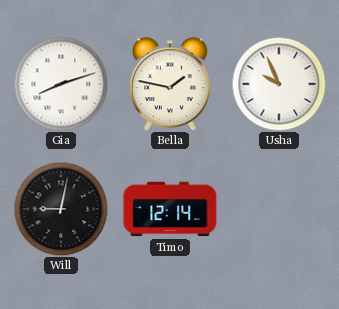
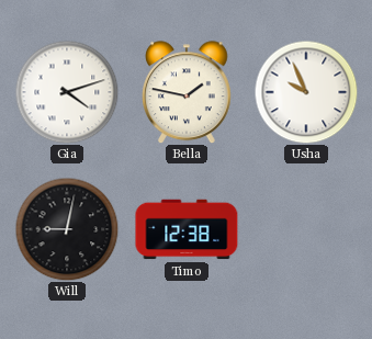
Gia: 8:12 -> 4:12 (67, 92)
Timo: 12:14 -> 12:38 (187, 229)
